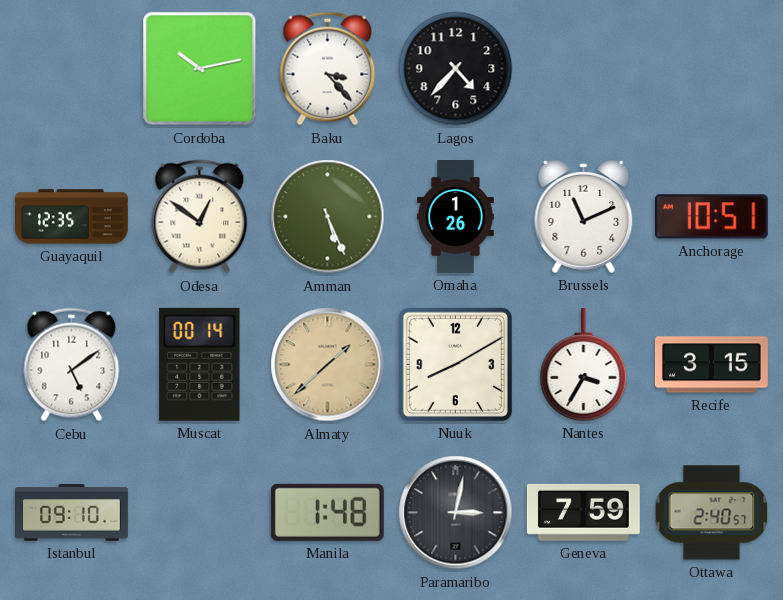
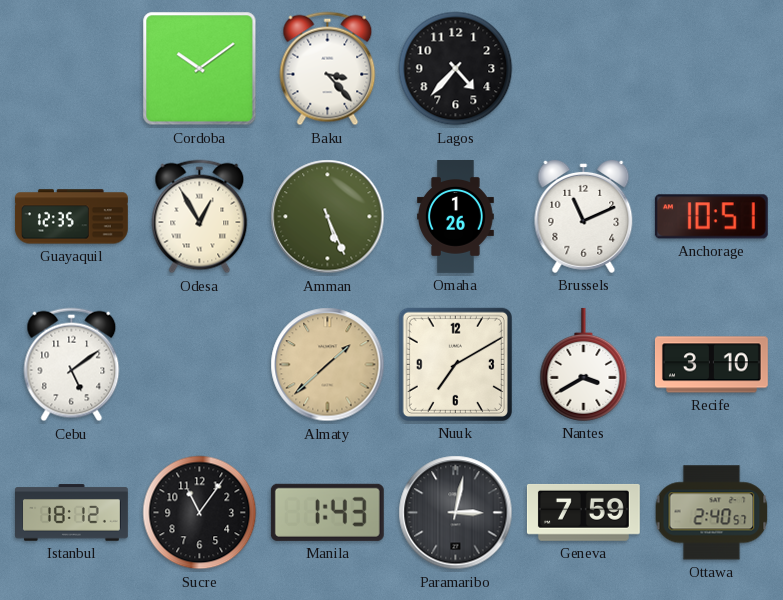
Cordoba: 10:13 -> 10:09 (200, 69)
Odesa: 12:51 -> 12:55 (200, 217)
Muscat: 00:14 -> none (200, 364)
Nuuk: 8:10 -> 7:10 (455, 364)
Nantes: 3:35 -> 3:40 (584, 364)
Recife: 3:15 -> 3:10 (711, 365)
Istanbul: 09:10 -> 18:12 (72, 513)
Sucre: none -> 11:06 (200, 513)
Manila: 1:48 -> 1:43 (327, 512)
